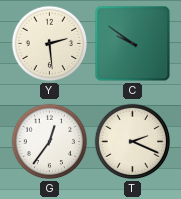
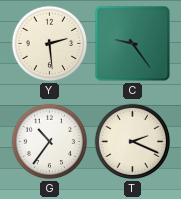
C: 9:51 -> 9:24 (133, 44)
G: 12:36 -> 10:36 (50, 142)
